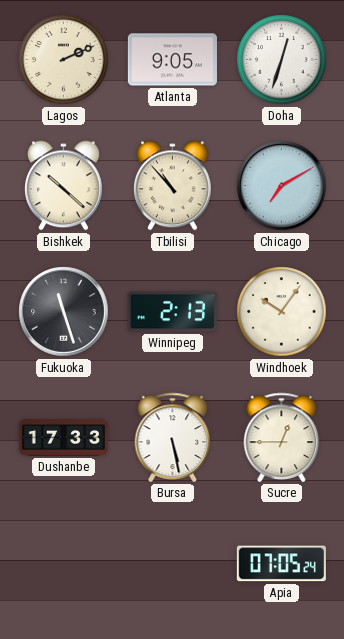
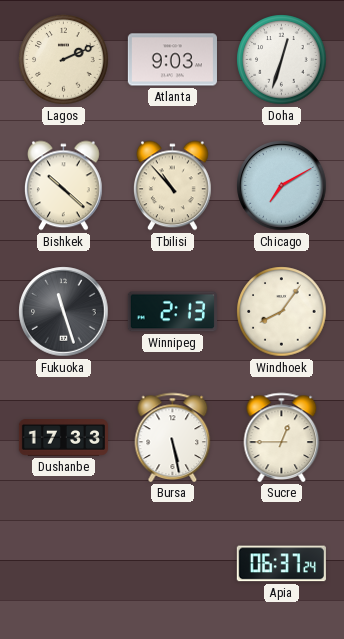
Atlanta: 9:05 -> 9:03 (172, 60)
Windhoek: 10:06 -> 8:06 (282, 312)
Apia: 07:05 -> 06:37 (281, 564)
